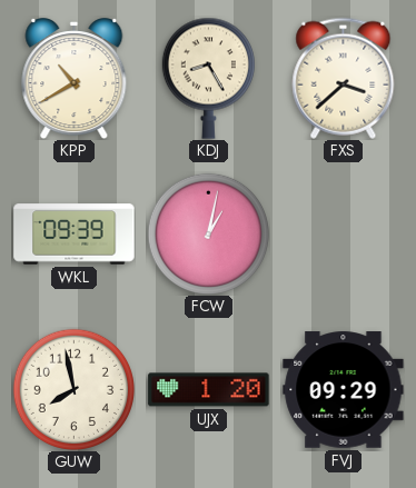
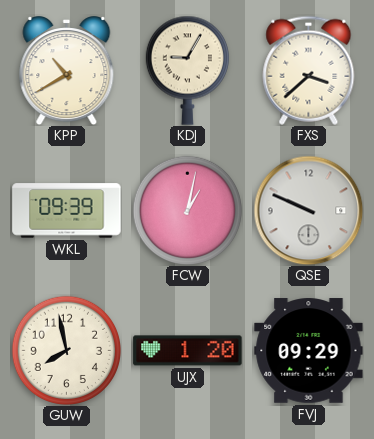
KDJ: 8:25 -> 9:05 (187, 70)
QSE: none -> 9:49 (308, 210)
